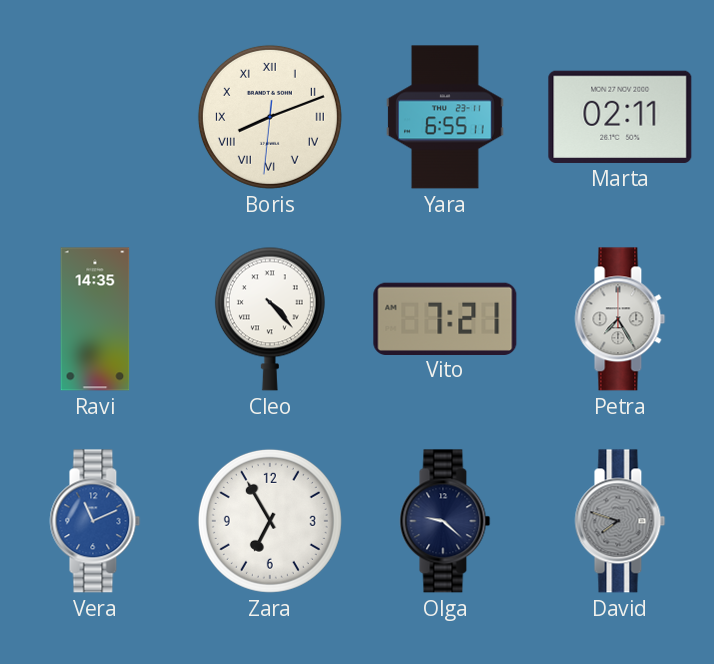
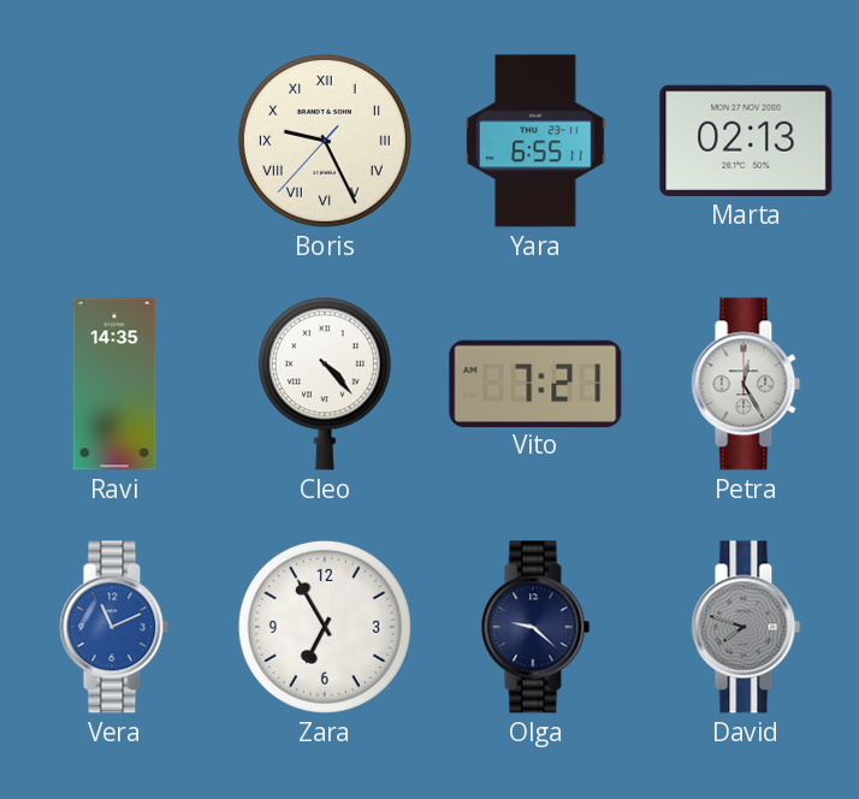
Boris: 8:11 -> 9:25 (325, 141)
Marta: 02:11 -> 02:13 (746, 141)
Petra: 7:25 -> 12:25 (746, 384)
